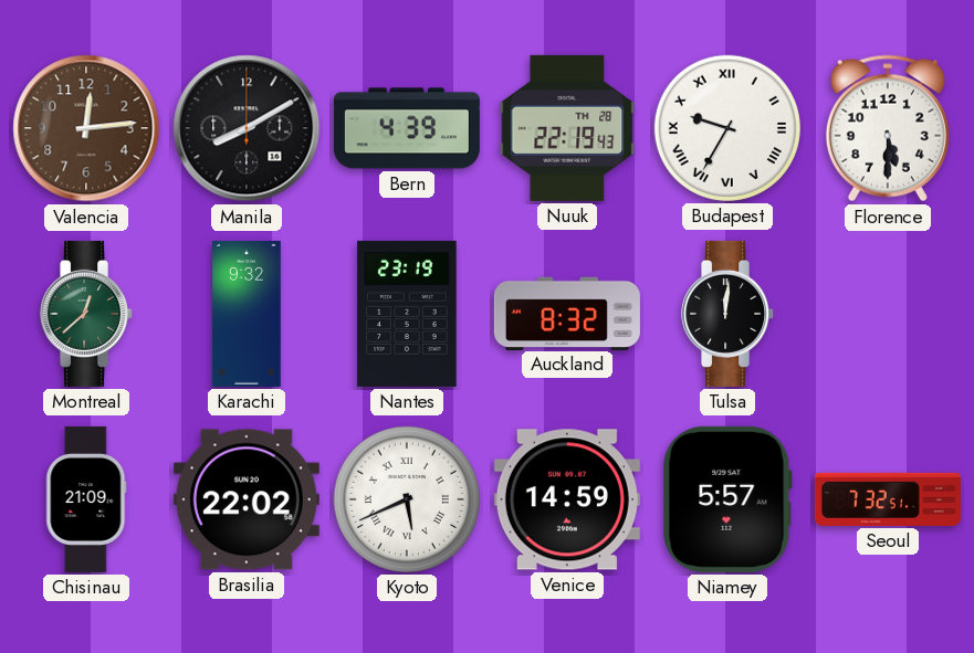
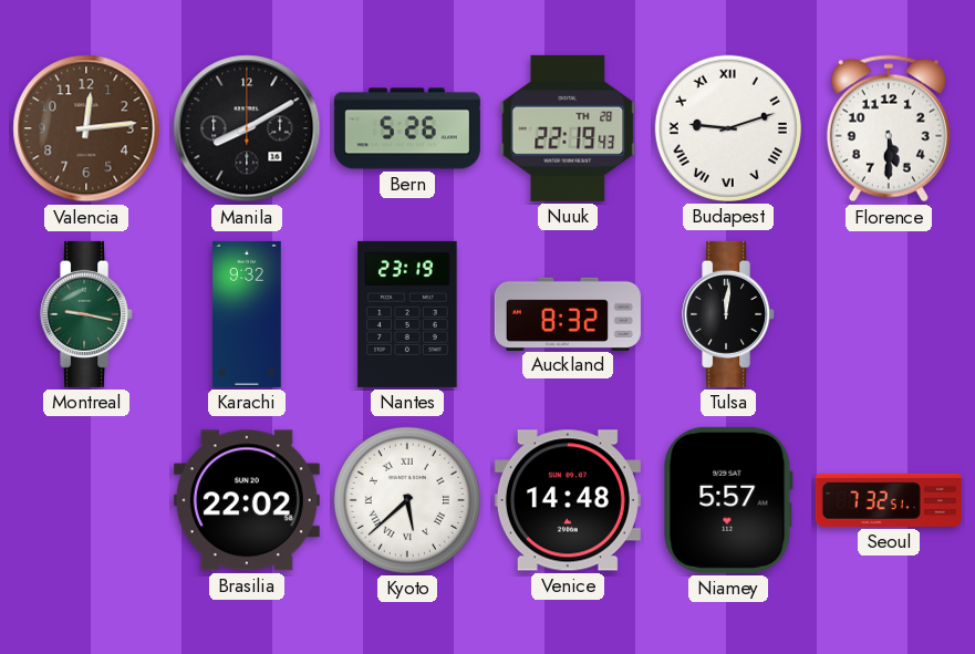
Bern: 4:39 -> 5:26 (407, 128)
Budapest: 9:35 -> 9:12 (728, 128)
Montreal: 12:38 -> 9:17 (87, 314)
Chisinau: 21:09 -> none (86, 499)
Kyoto: 5:41 -> 5:38 (407, 500)
Venice: 14:59 -> 14:48 (568, 500)
